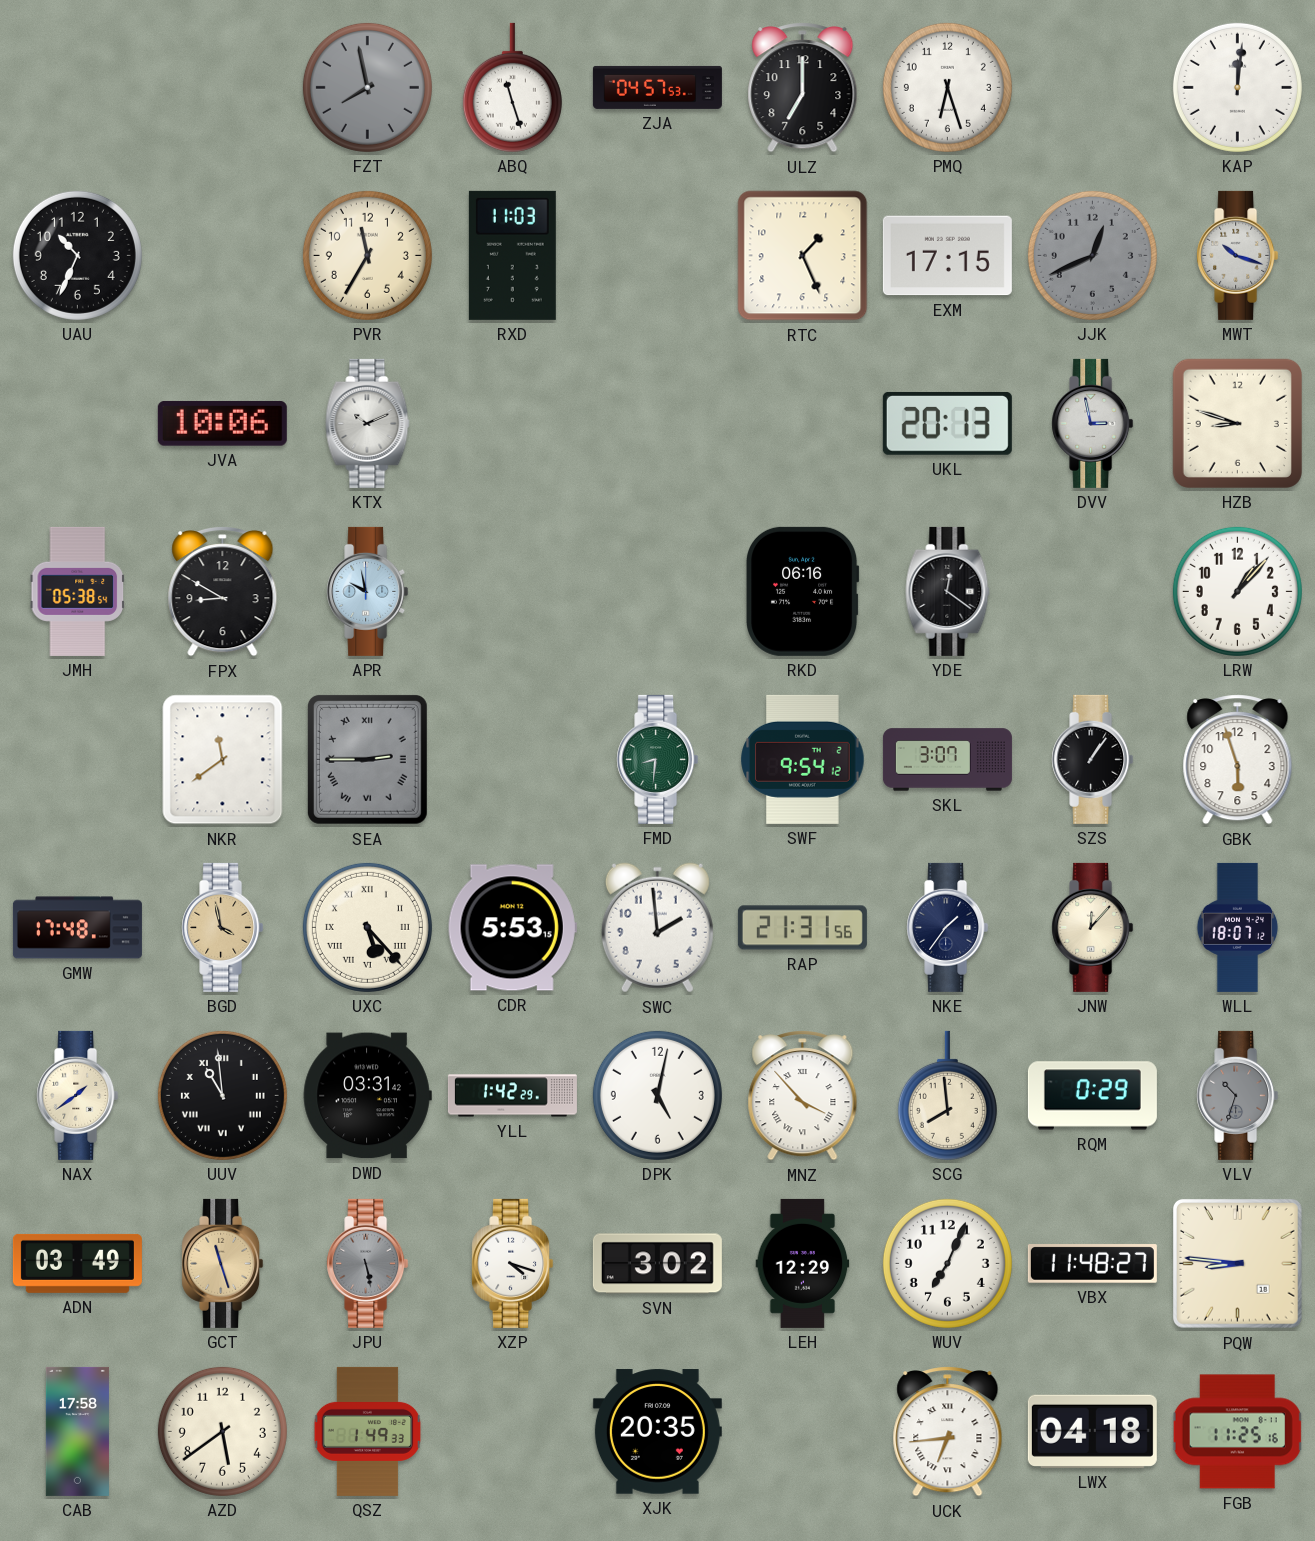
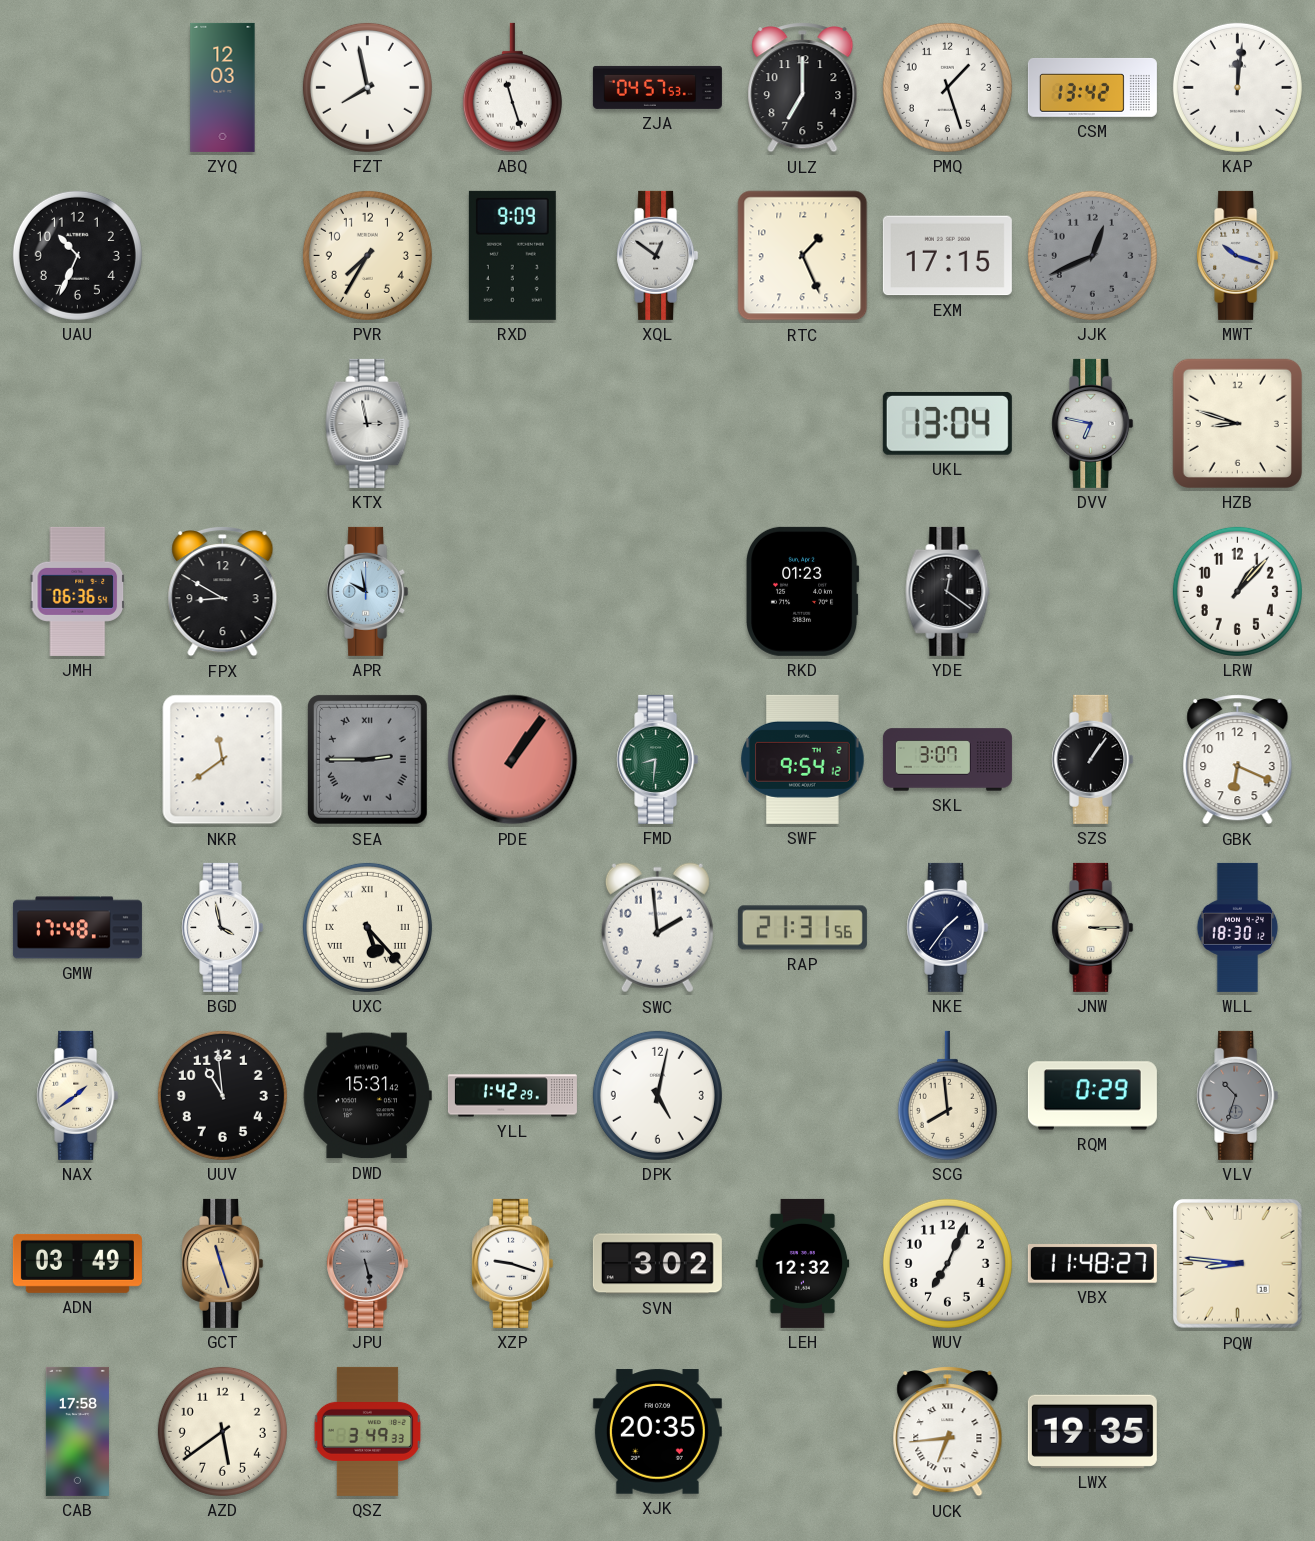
ZYQ: none -> 12:03 (223, 87)
FZT dial: grey -> white (367, 87)
PMQ: 6:27 -> 1:27 (947, 87)
CSM: none -> 13:42 (1092, 87)
PVR: 11:35 -> 7:35 (367, 255)
RXD: 11:03 -> 9:09 (512, 255)
XQL: none -> 12:51 (658, 255)
JVA: 10:06 -> none (222, 423)
KTX: 10:11 -> 2:58 (368, 423)
UKL: 20:13 -> 13:04 (947, 423)
DVV: 2:58 -> 6:47 (1093, 423)
JMH: 05:38 -> 06:36 (77, 591)
RKD: 06:16 -> 01:23 (803, 591)
PDE: none -> 1:06 (513, 760)
GBK: 5:57 -> 6:19 (1238, 760)
BGD dial: champagne -> white (223, 927)
CDR: 5:53 -> none (512, 928)
JNW: 12:07 -> 3:15 (1093, 927)
WLL: 18:07 -> 18:30 (1238, 927)
UUV numerals: Roman -> Arabic (222, 1095)
DWD: 03:31 -> 15:31 (367, 1096)
MNZ: 3:53 -> none (803, 1096)
XZP: 4:18 -> 9:18 (513, 1263)
LEH: 12:29 -> 12:32 (803, 1263)
QSZ: 1:49 -> 3:49 (368, 1431)
LWX: 04:18 -> 19:35 (1092, 1431)
FGB: 11:25 -> none (1238, 1432)
